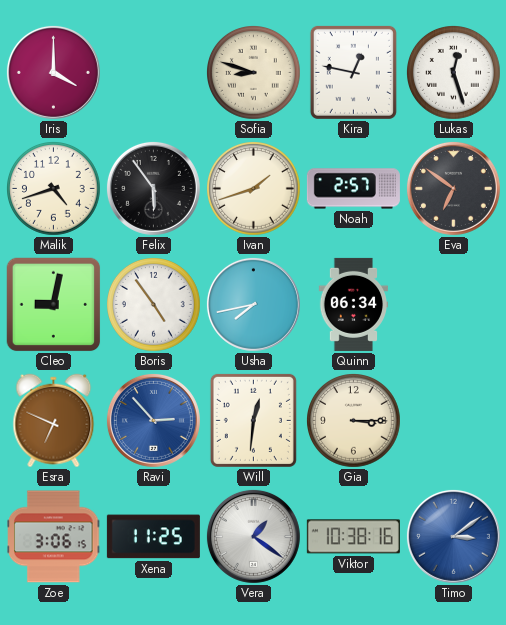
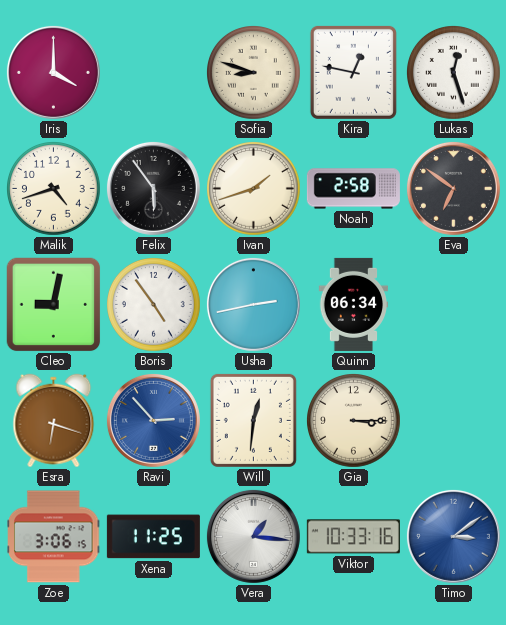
Noah: 2:57 -> 2:58 (353, 189)
Usha: 7:43 -> 2:43 (253, 304)
Esra: 6:49 -> 6:18 (54, 421)
Vera: 1:21 -> 1:16 (253, 536)
Viktor: 10:38 -> 10:33 (353, 537)
